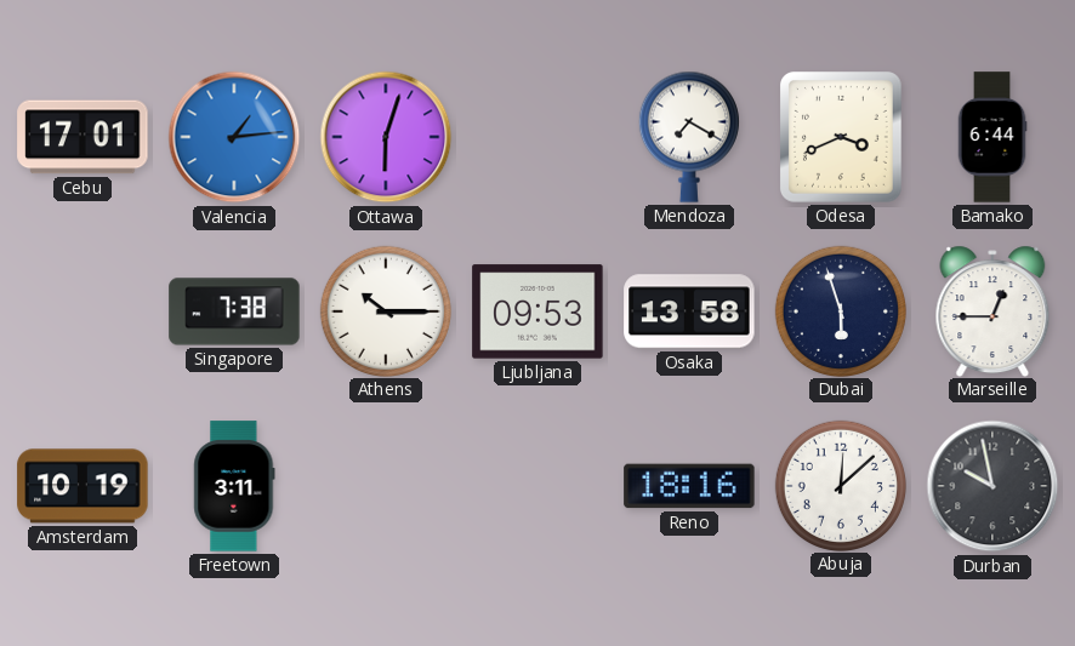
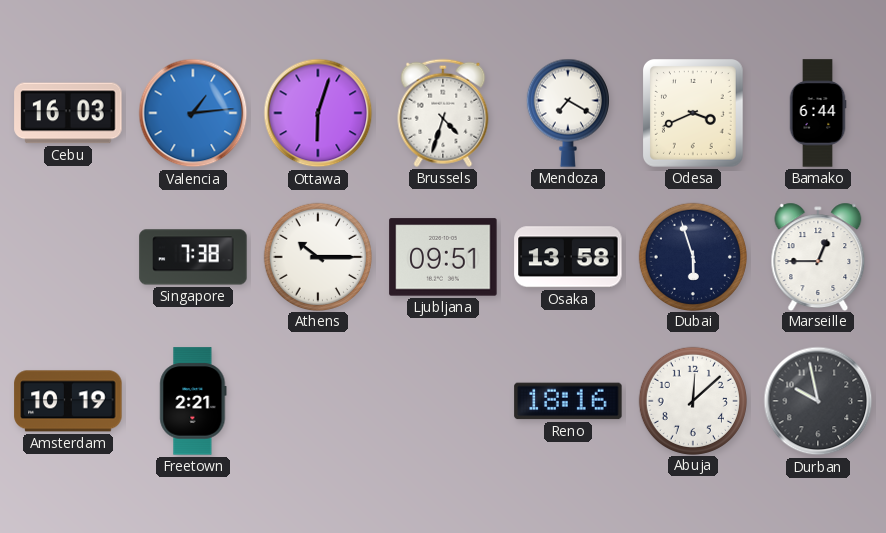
Cebu: 17:01 -> 16:03 (68, 113)
Brussels: none -> 4:33 (443, 113)
Ljubljana: 09:53 -> 09:51 (443, 257)
Freetown: 3:11 -> 2:21 (193, 401)
